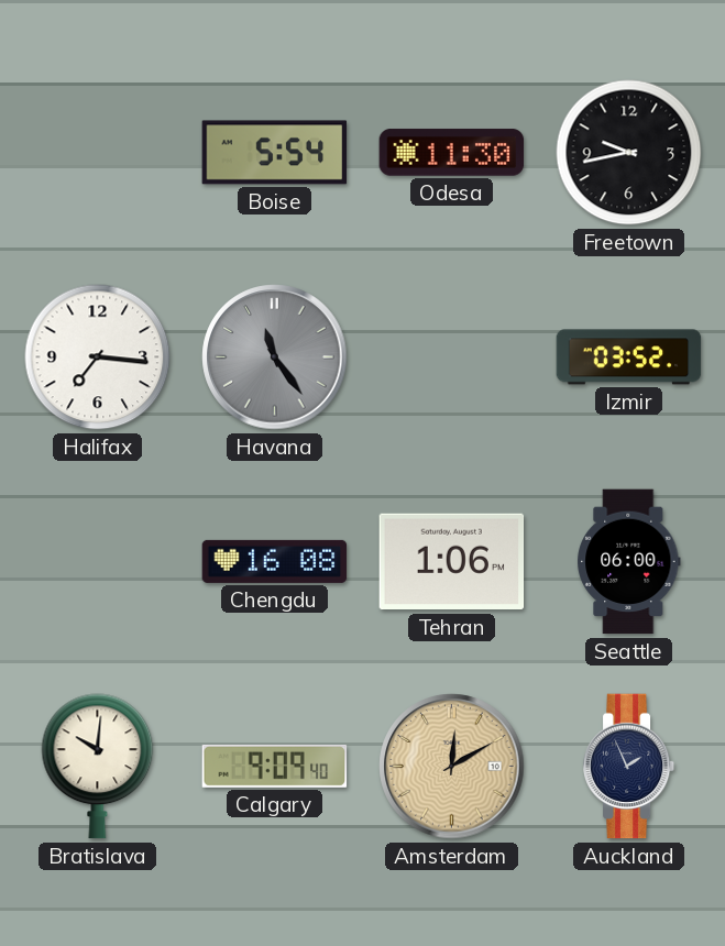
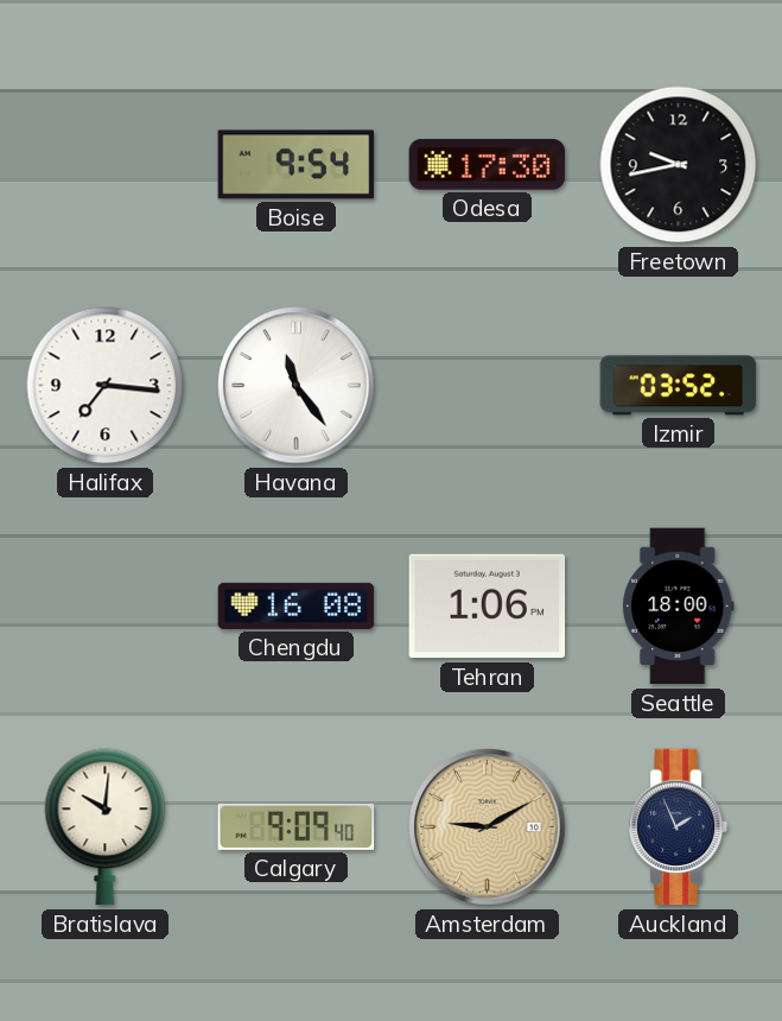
Boise: 5:54 -> 9:54 (297, 165)
Odesa: 11:30 -> 17:30 (488, 165)
Havana dial: grey -> white (297, 386)
Seattle: 06:00 -> 18:00 (679, 607)
Amsterdam: 12:10 -> 9:10 (488, 827)
